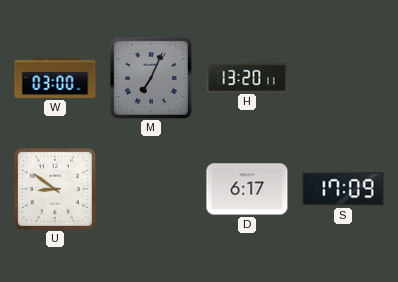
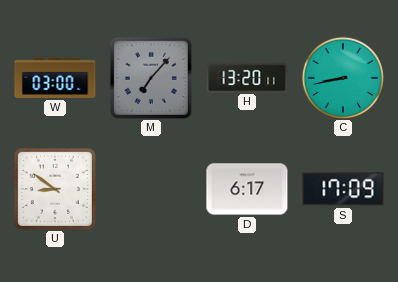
M: 7:04 -> 7:07 (151, 78)
C: none -> 8:43 (343, 78)
